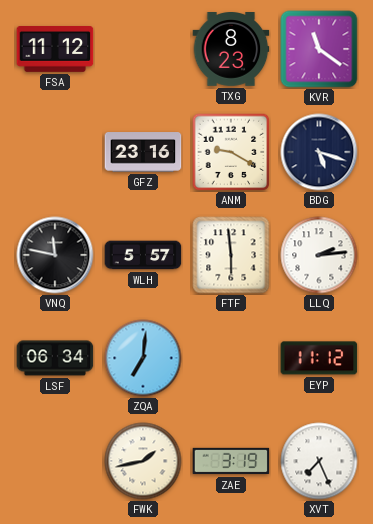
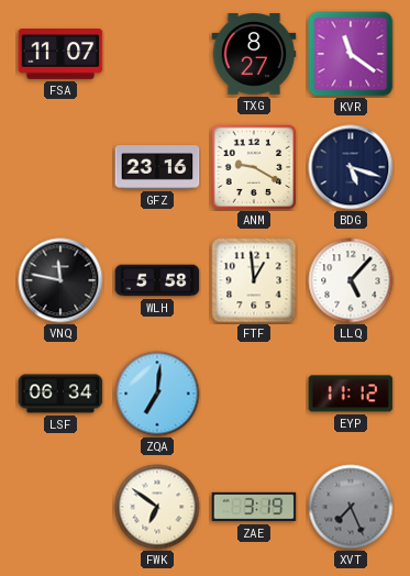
FSA: 11:12 -> 11:07 (60, 55)
TXG: 8:23 -> 8:27 (254, 55)
WLH: 5:57 -> 5:58 (157, 280)
FTF: 5:59 -> 12:59 (254, 280)
LLQ: 2:14 -> 5:07 (351, 280)
FWK: 1:43 -> 6:51 (157, 507)
XVT dial: white -> grey (351, 507)
